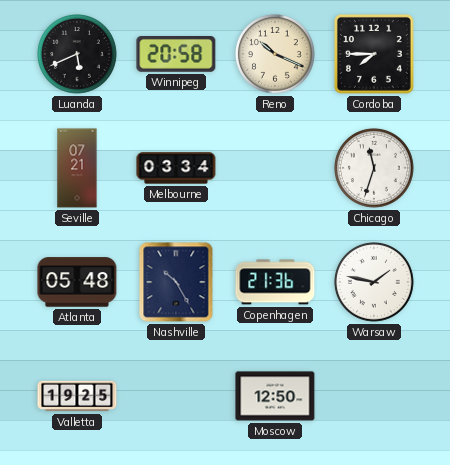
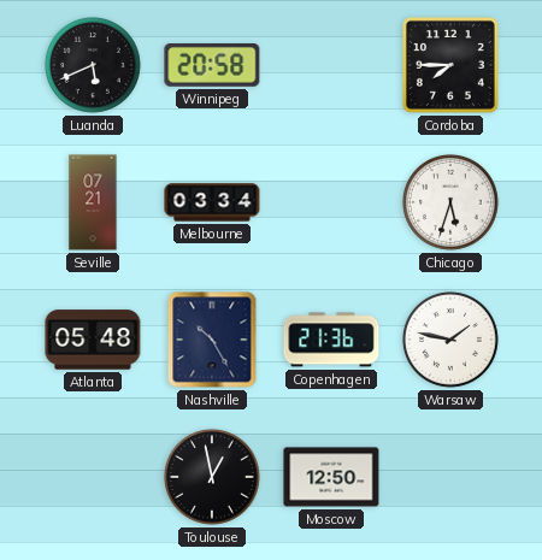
Reno: 10:19 -> none (275, 55)
Chicago: 11:33 -> 5:33 (450, 204)
Valletta: 19:25 -> none (77, 396)
Toulouse: none -> 12:58 (212, 478)
